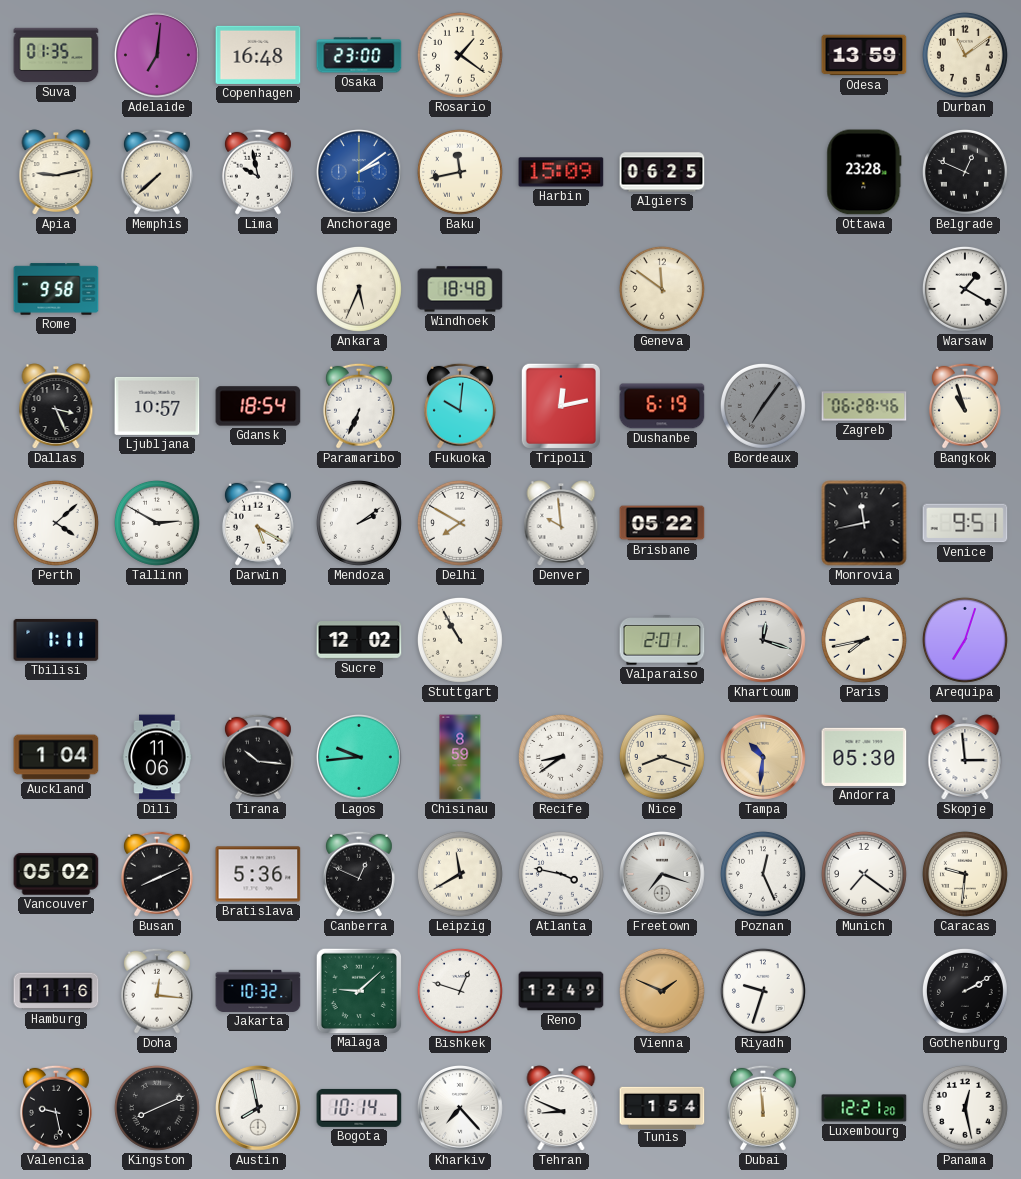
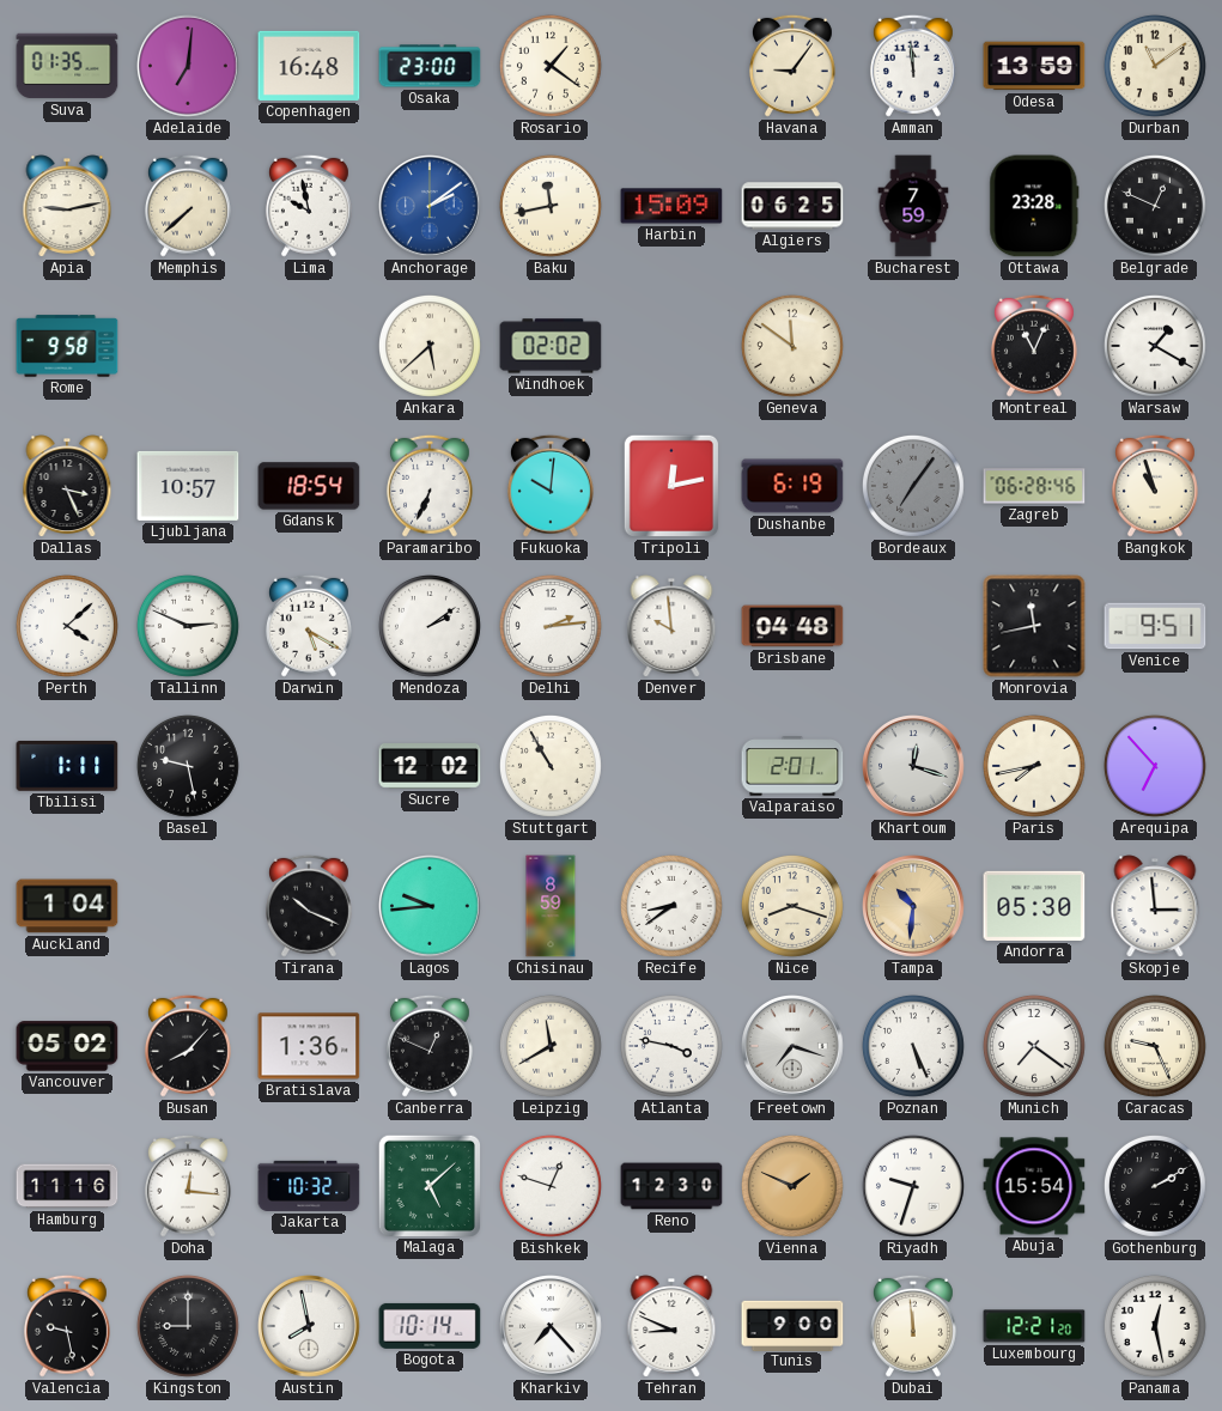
Havana: none -> 9:06 (792, 66)
Amman: none -> 11:59 (913, 66)
Bucharest: none -> 7:59 (913, 206)
Ankara: 5:34 -> 5:38 (430, 346)
Windhoek: 18:48 -> 02:02 (551, 346)
Montreal: none -> 11:04 (1034, 346)
Tallinn: 2:50 -> 2:49 (188, 626)
Delhi: 7:50 -> 2:14 (551, 626)
Brisbane: 05:22 -> 04:48 (792, 626)
Basel: none -> 9:28 (188, 766)
Arequipa: 7:03 -> 6:53 (1155, 766)
Dili: 11:06 -> none (157, 757)
Tirana: 10:16 -> 10:19 (309, 906)
Busan: 8:11 -> 8:07 (188, 1046)
Bratislava: 5:36 -> 1:36 (309, 1046)
Poznan: 12:26 -> 5:26 (913, 1046)
Caracas: 9:31 -> 9:26 (1155, 1046)
Malaga: 9:08 -> 5:08 (428, 1185)
Reno: 12:49 -> 12:30 (671, 1186)
Abuja: none -> 15:54 (1034, 1186)
Kingston: 8:11 -> 9:00 (188, 1326)
Tunis: 1:54 -> 9:00 (792, 1325)
